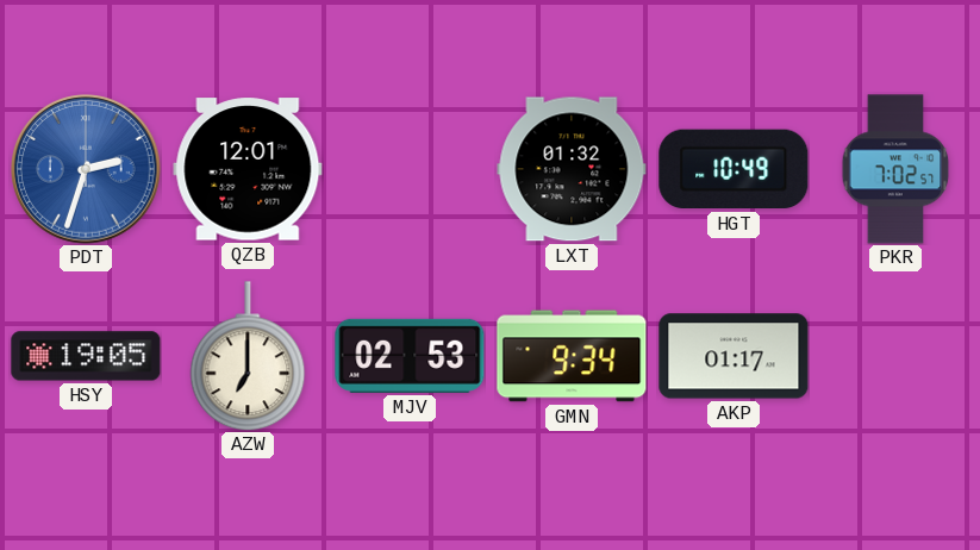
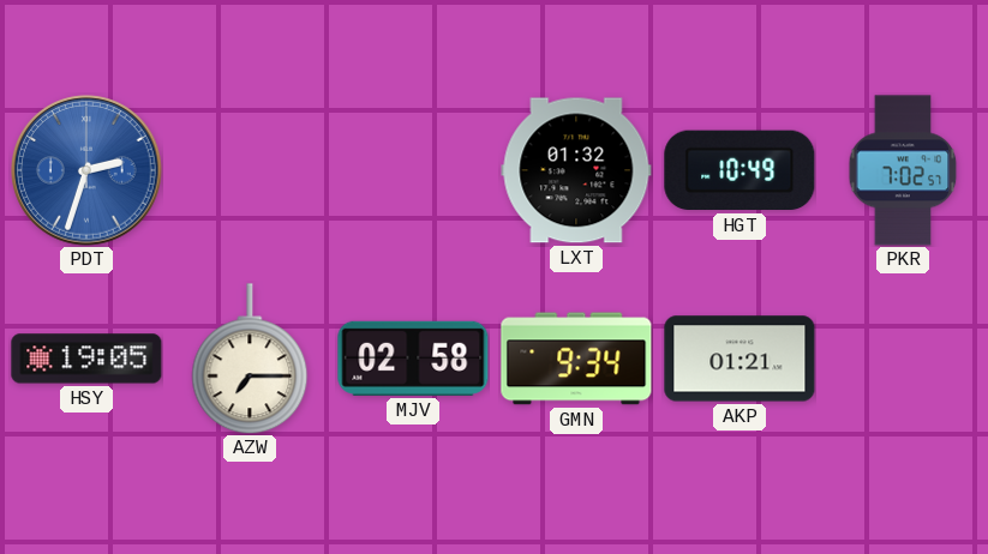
QZB: 12:01 -> none (248, 169)
AZW: 7:00 -> 7:15 (250, 359)
MJV: 02:53 -> 02:58 (413, 359)
AKP: 01:17 -> 01:21 (739, 359)
